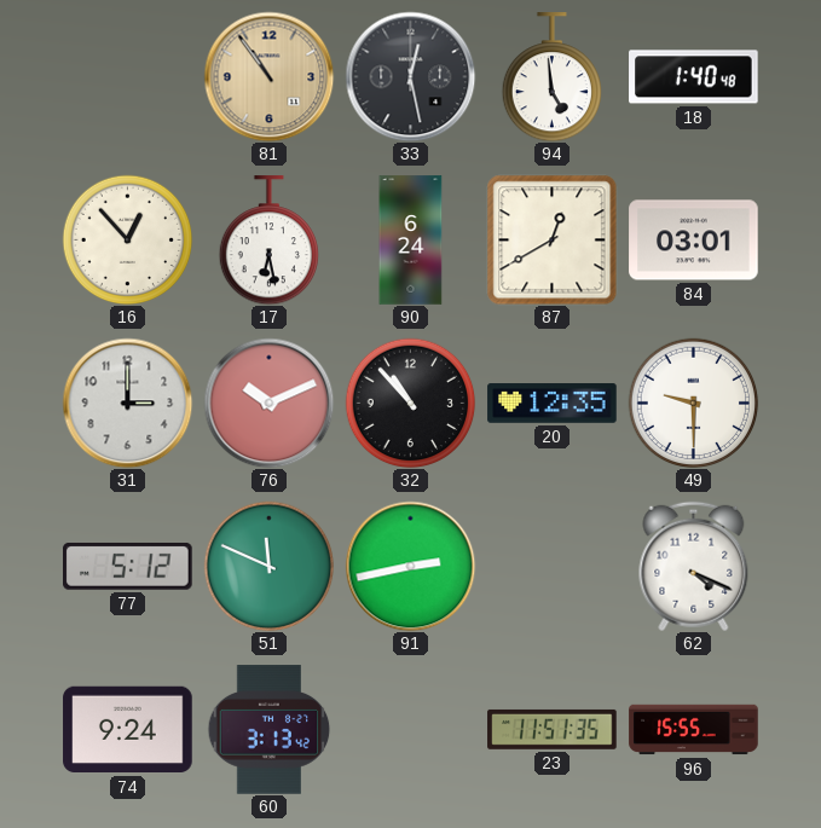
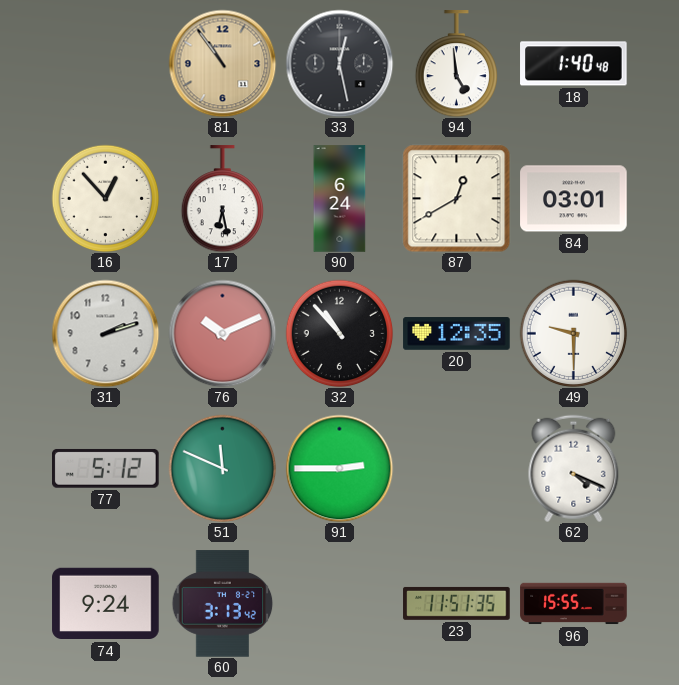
31: 3:00 -> 2:12 (105, 333)
91: 2:43 -> 2:45 (339, 468)
